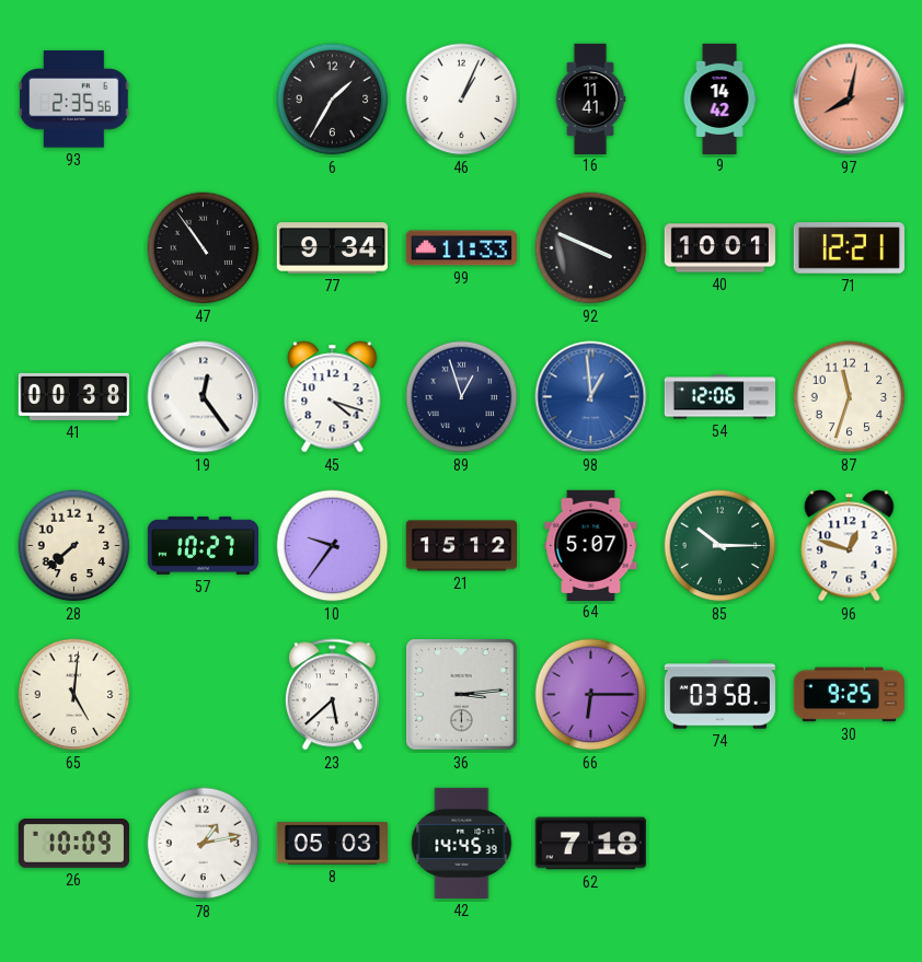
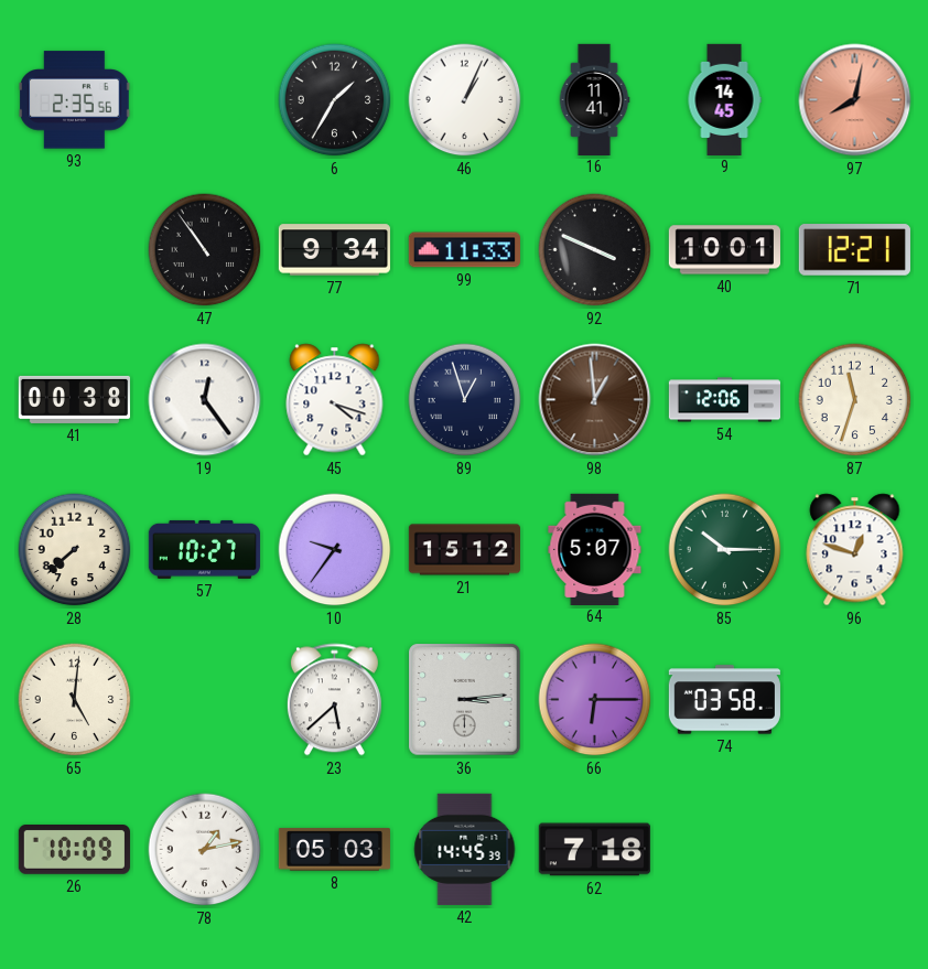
9: 14:42 -> 14:45 (724, 99)
98 dial: blue -> brown (595, 400)
30: 9:25 -> none (849, 695)
